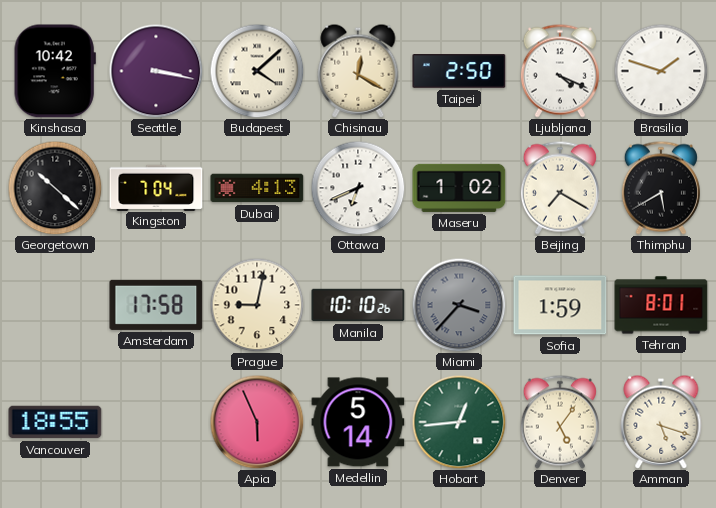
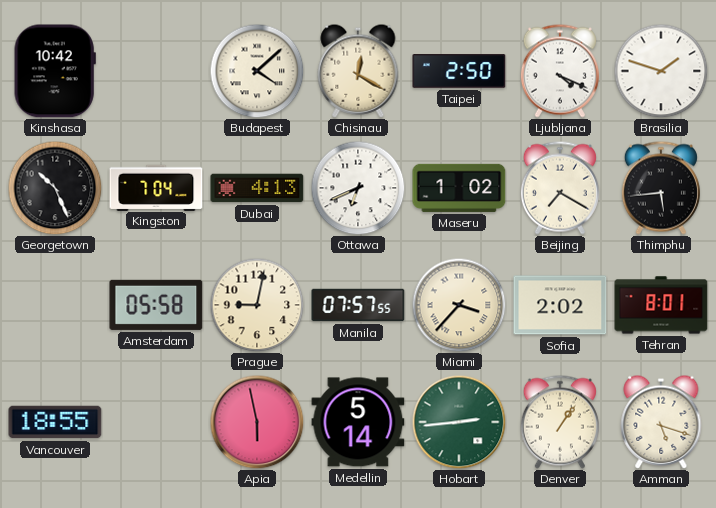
Seattle: 3:17 -> none (156, 71)
Georgetown: 10:22 -> 10:26 (55, 188)
Thimphu: 5:40 -> 5:44 (661, 188)
Amsterdam: 17:58 -> 05:58 (156, 305)
Manila: 10:10 -> 07:57 (358, 305)
Miami dial: grey -> cream (459, 305)
Sofia: 1:59 -> 2:02 (560, 305)
Apia: 5:56 -> 5:58 (257, 422)
Hobart: 12:44 -> 2:44 (459, 422)
Denver: 5:06 -> 1:06 (560, 422)
